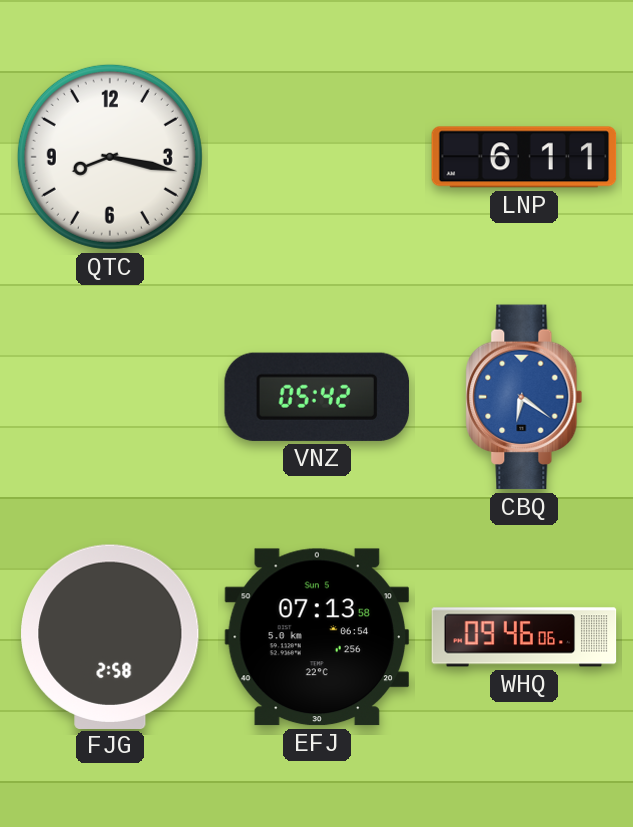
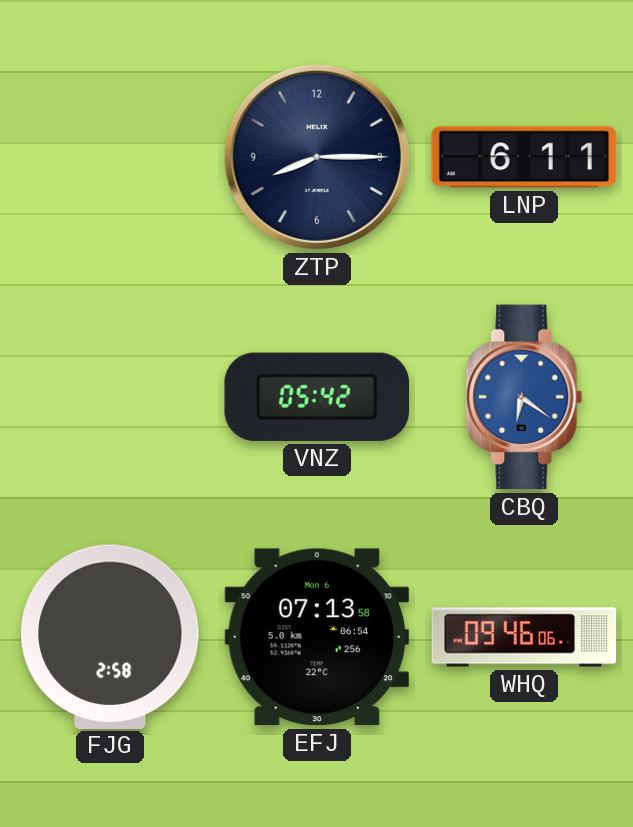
QTC: 8:17 -> none (110, 157)
ZTP: none -> 8:15 (317, 157)
EFJ date: Sun 5 -> Mon 6 (316, 637)
